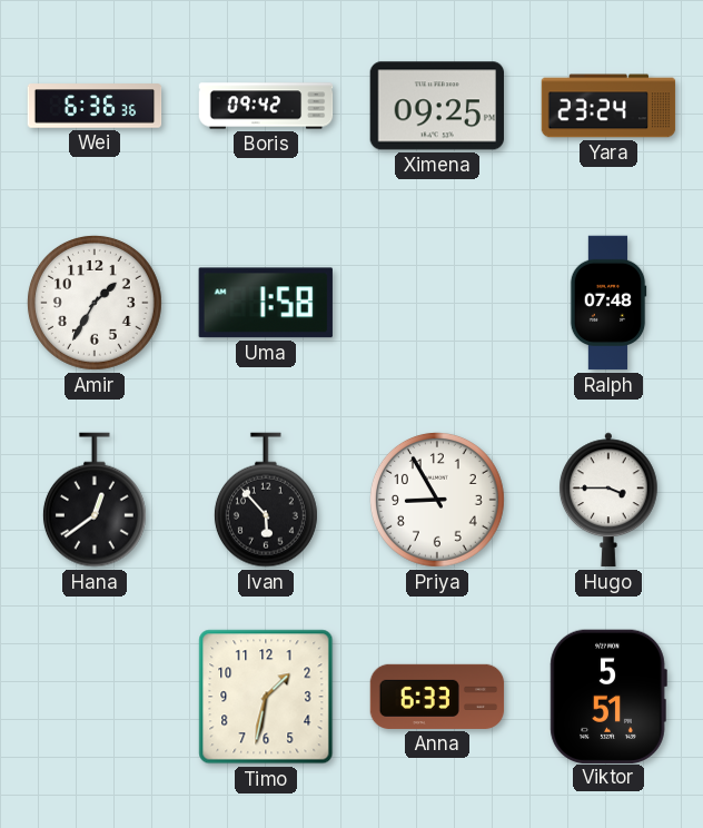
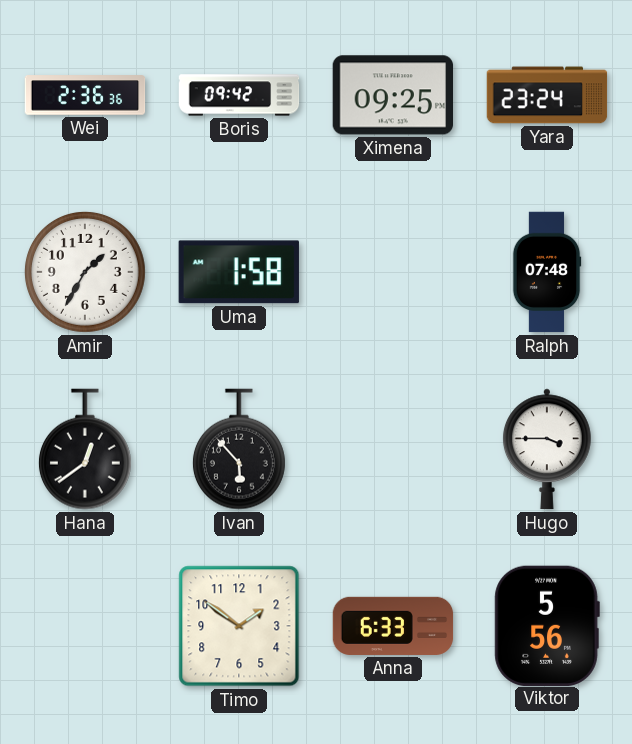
Wei: 6:36 -> 2:36 (85, 95)
Priya: 8:55 -> none (437, 500)
Timo: 1:32 -> 1:51 (239, 626)
Viktor: 5:51 -> 5:56 (547, 625)
